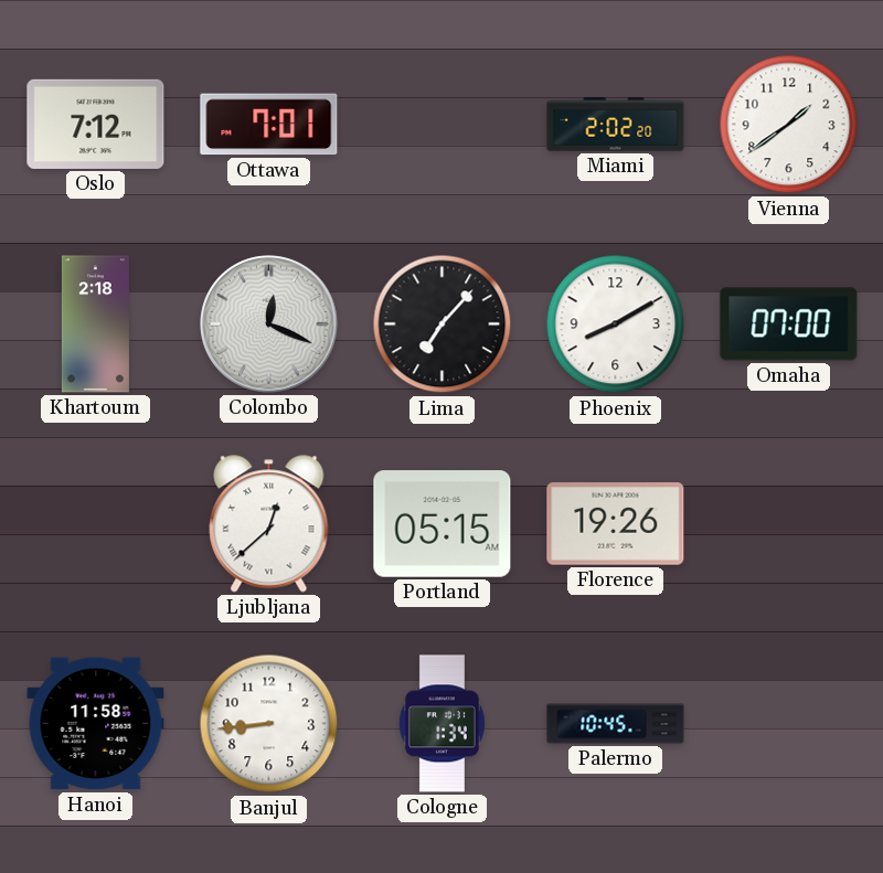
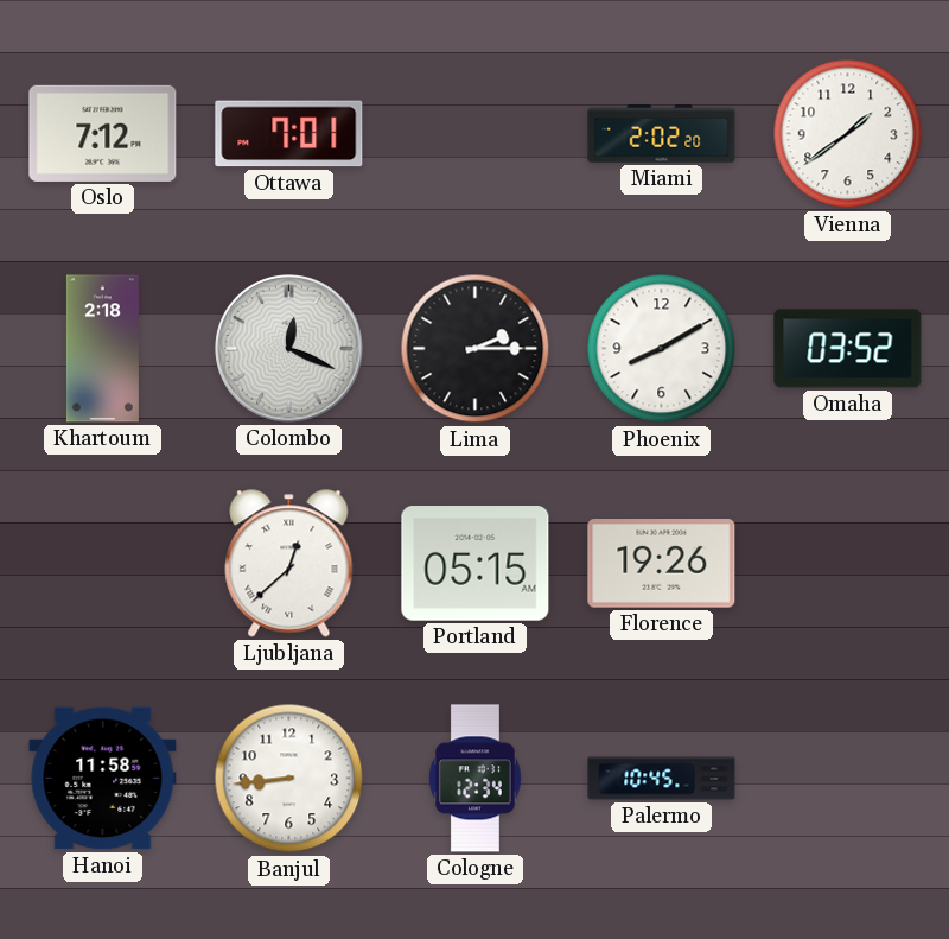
Lima: 7:07 -> 2:15 (476, 349)
Omaha: 07:00 -> 03:52 (848, 349)
Cologne: 1:34 -> 12:34 (474, 779)
